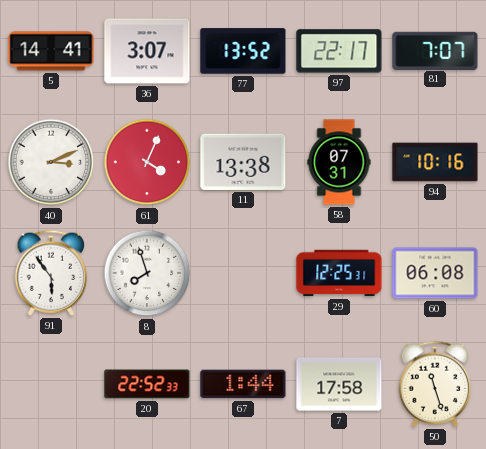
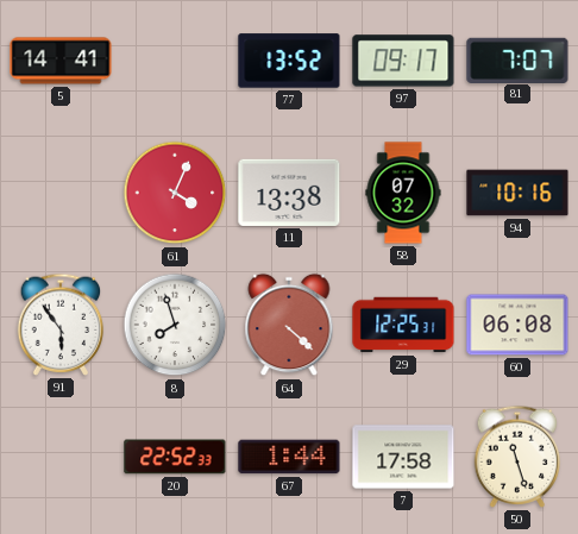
36: 3:07 -> none (147, 51)
97: 22:17 -> 09:17 (403, 61)
40: 3:11 -> none (51, 162)
58: 07:31 -> 07:32 (403, 193)
64: none -> 4:22 (289, 325)
